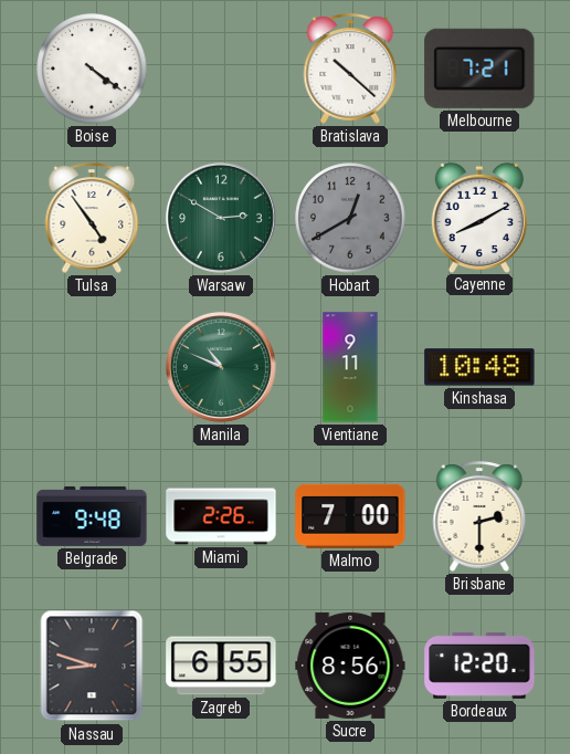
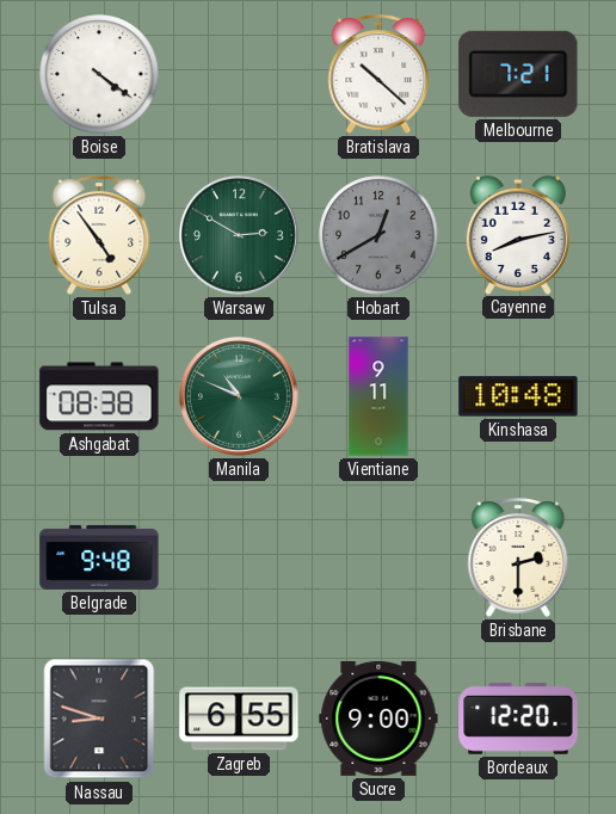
Cayenne: 8:10 -> 8:13 (518, 234)
Ashgabat: none -> 08:38 (99, 396)
Miami: 2:26 -> none (221, 516)
Malmo: 7:00 -> none (350, 516)
Sucre: 8:56 -> 9:00 (378, 719)
